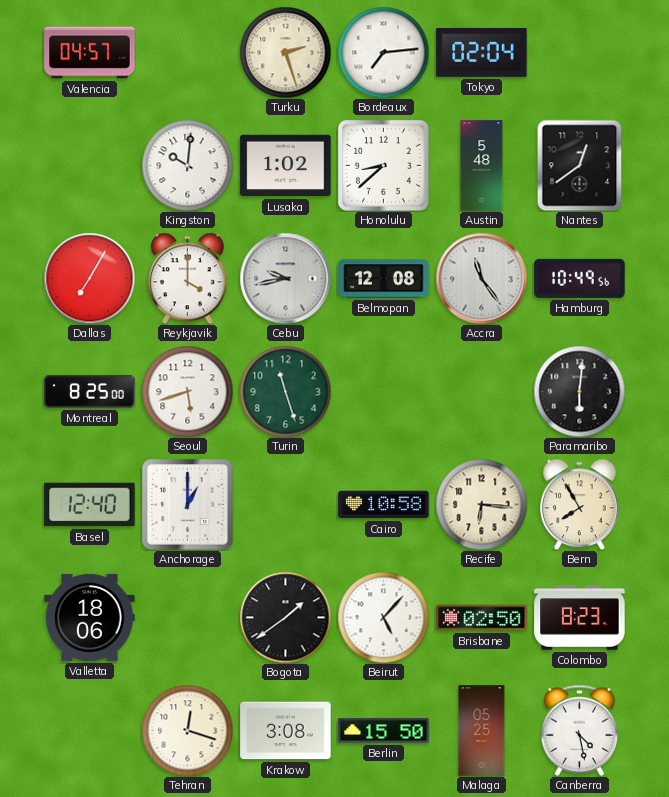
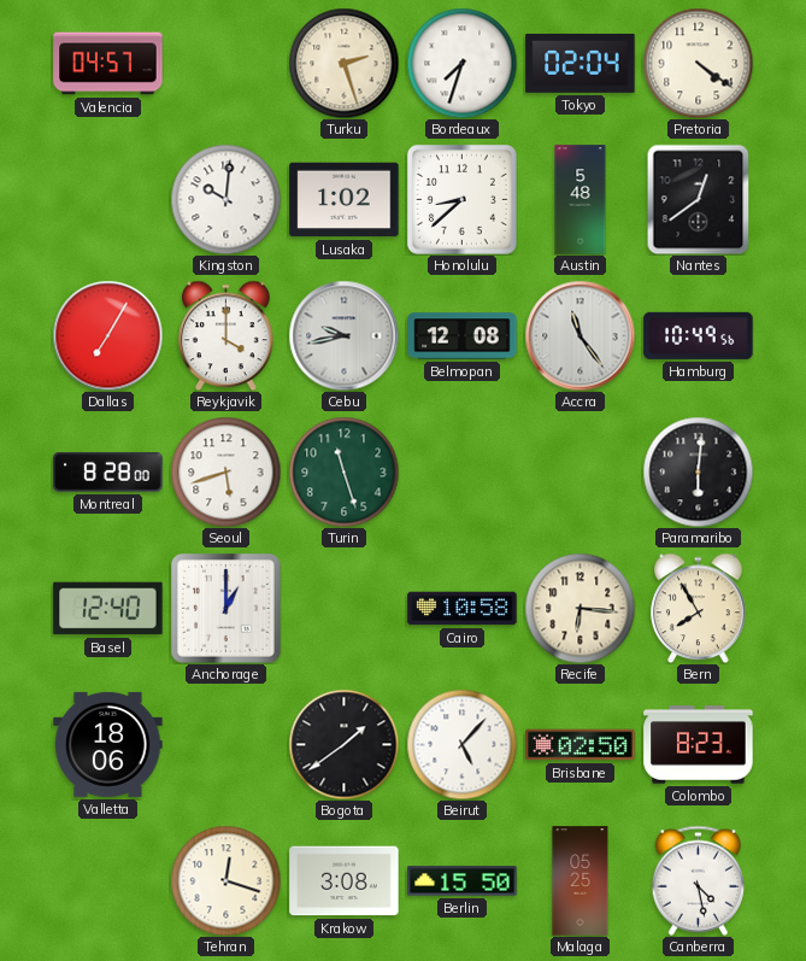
Bordeaux: 7:14 -> 7:33 (461, 63)
Pretoria: none -> 4:21 (698, 63)
Montreal: 8:25 -> 8:28 (108, 473)
